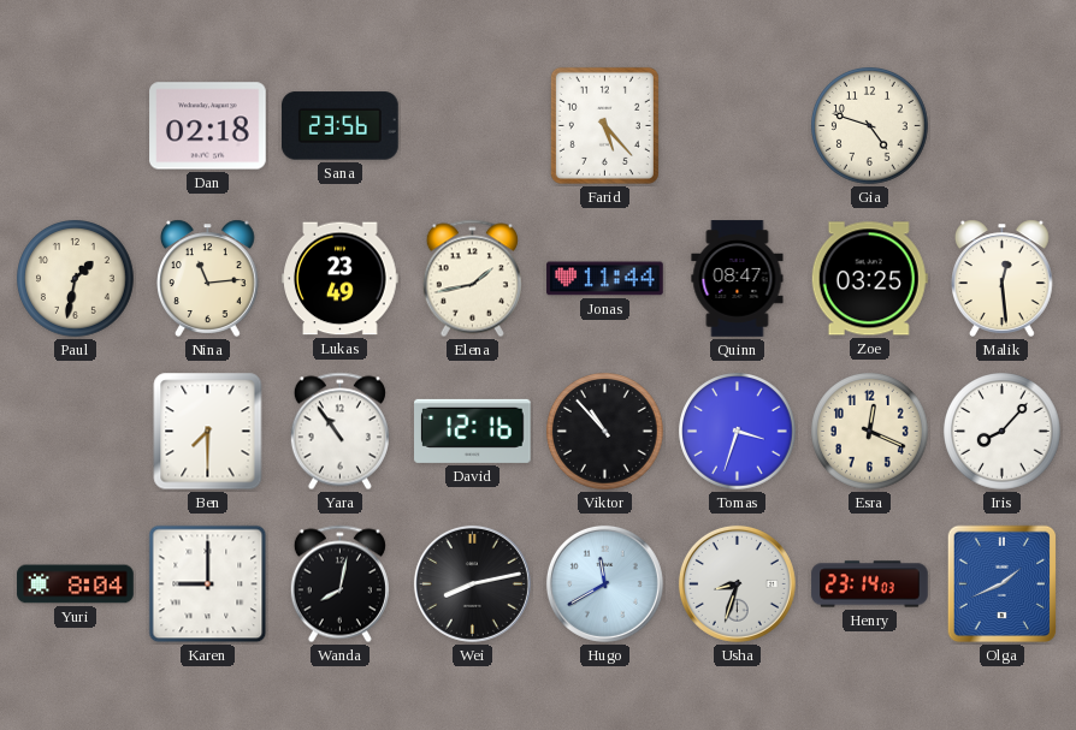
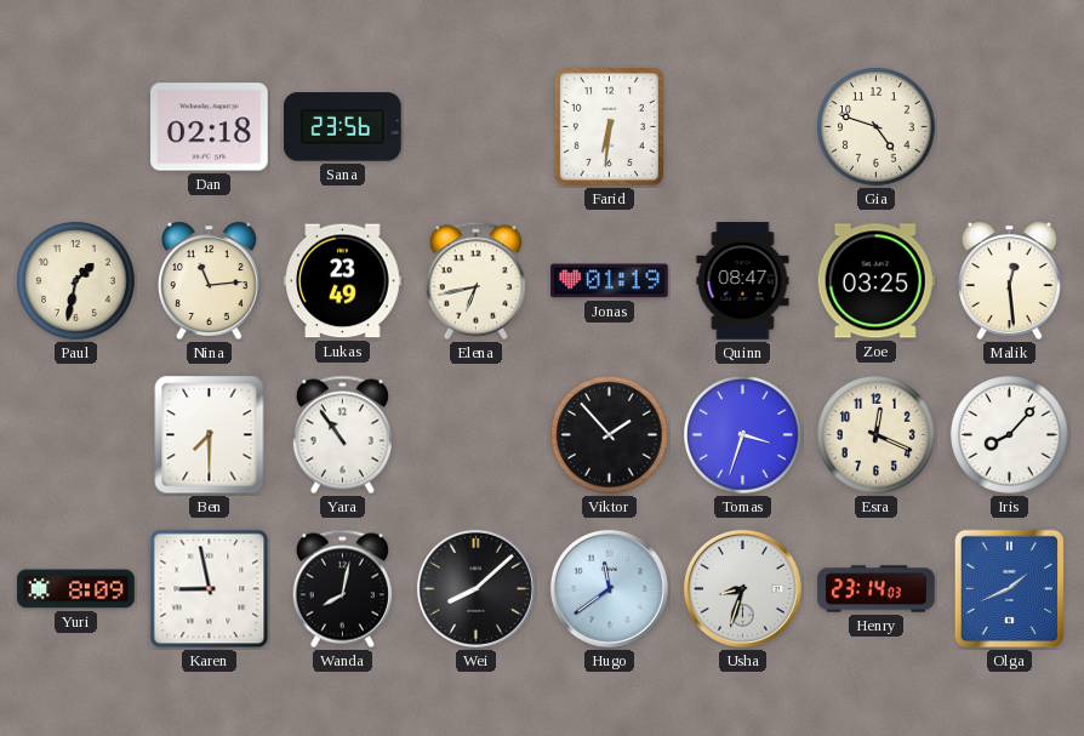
Farid: 5:23 -> 6:31 (609, 126)
Elena: 1:43 -> 6:43 (475, 281)
Jonas: 11:44 -> 01:19 (610, 281)
David: 12:16 -> none (473, 431)
Viktor: 10:53 -> 1:53 (610, 435)
Yuri: 8:04 -> 8:09 (76, 589)
Karen: 9:00 -> 8:58 (210, 589)
Wei: 8:13 -> 8:08 (475, 588)
Hugo: 11:40 -> 11:39 (609, 588)
